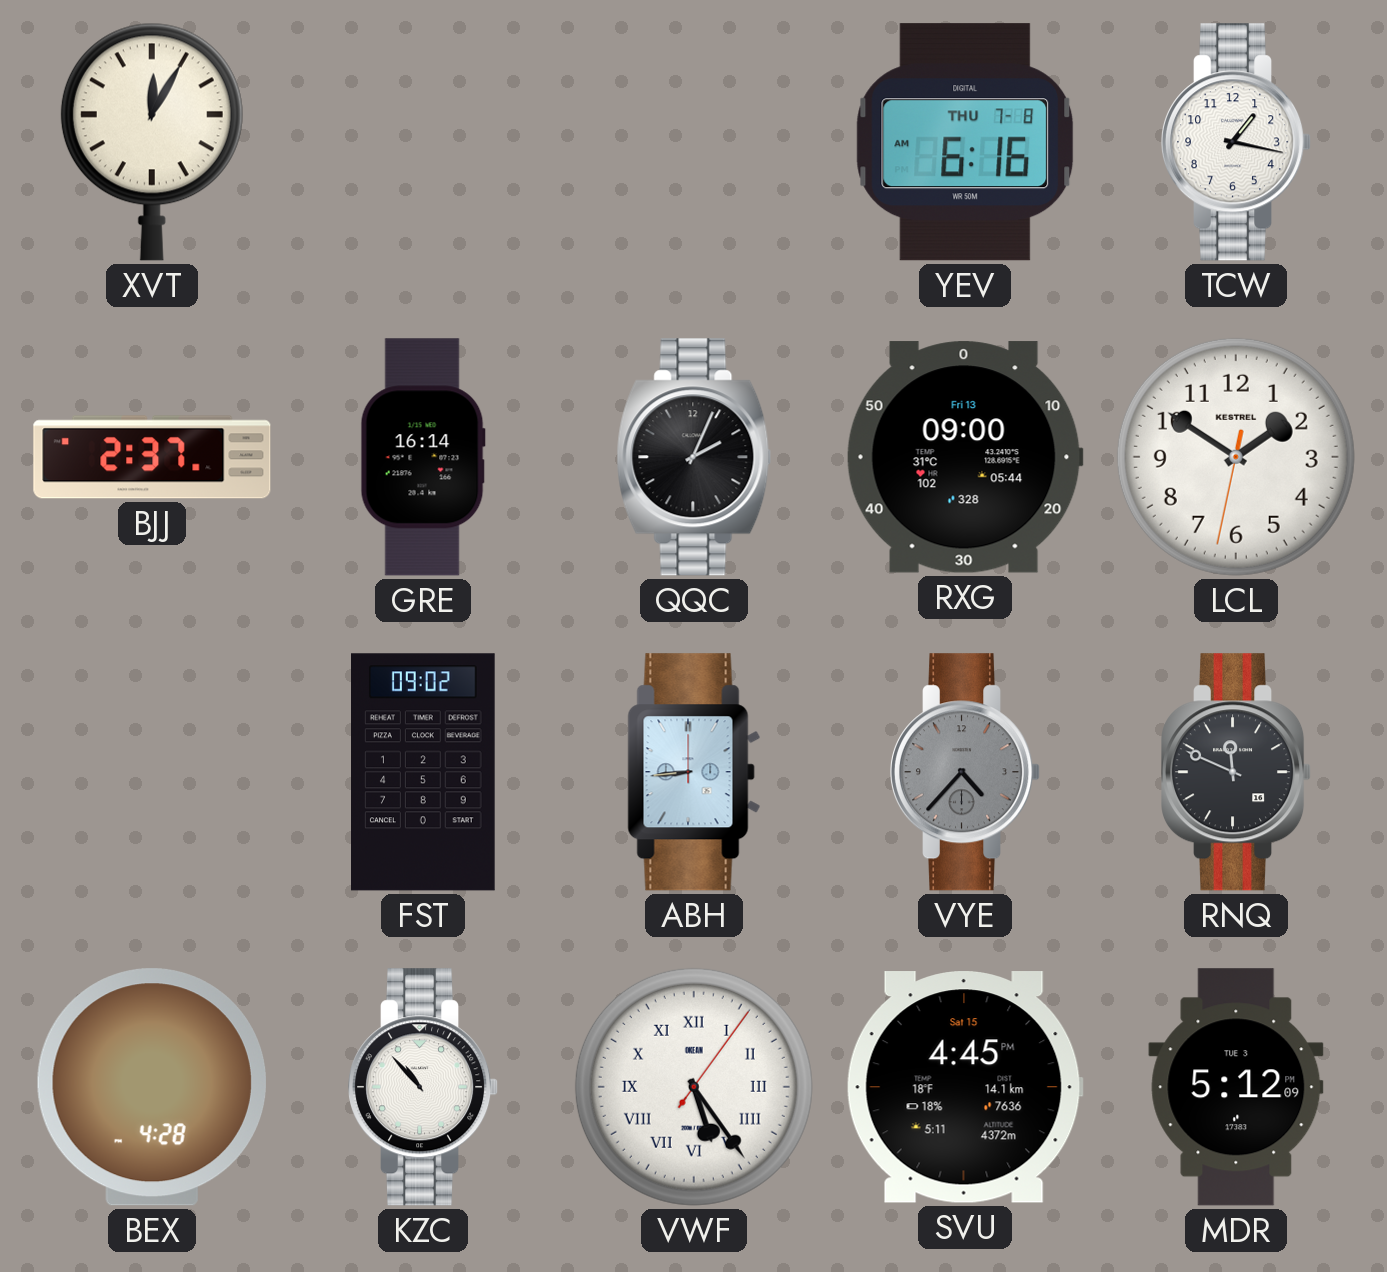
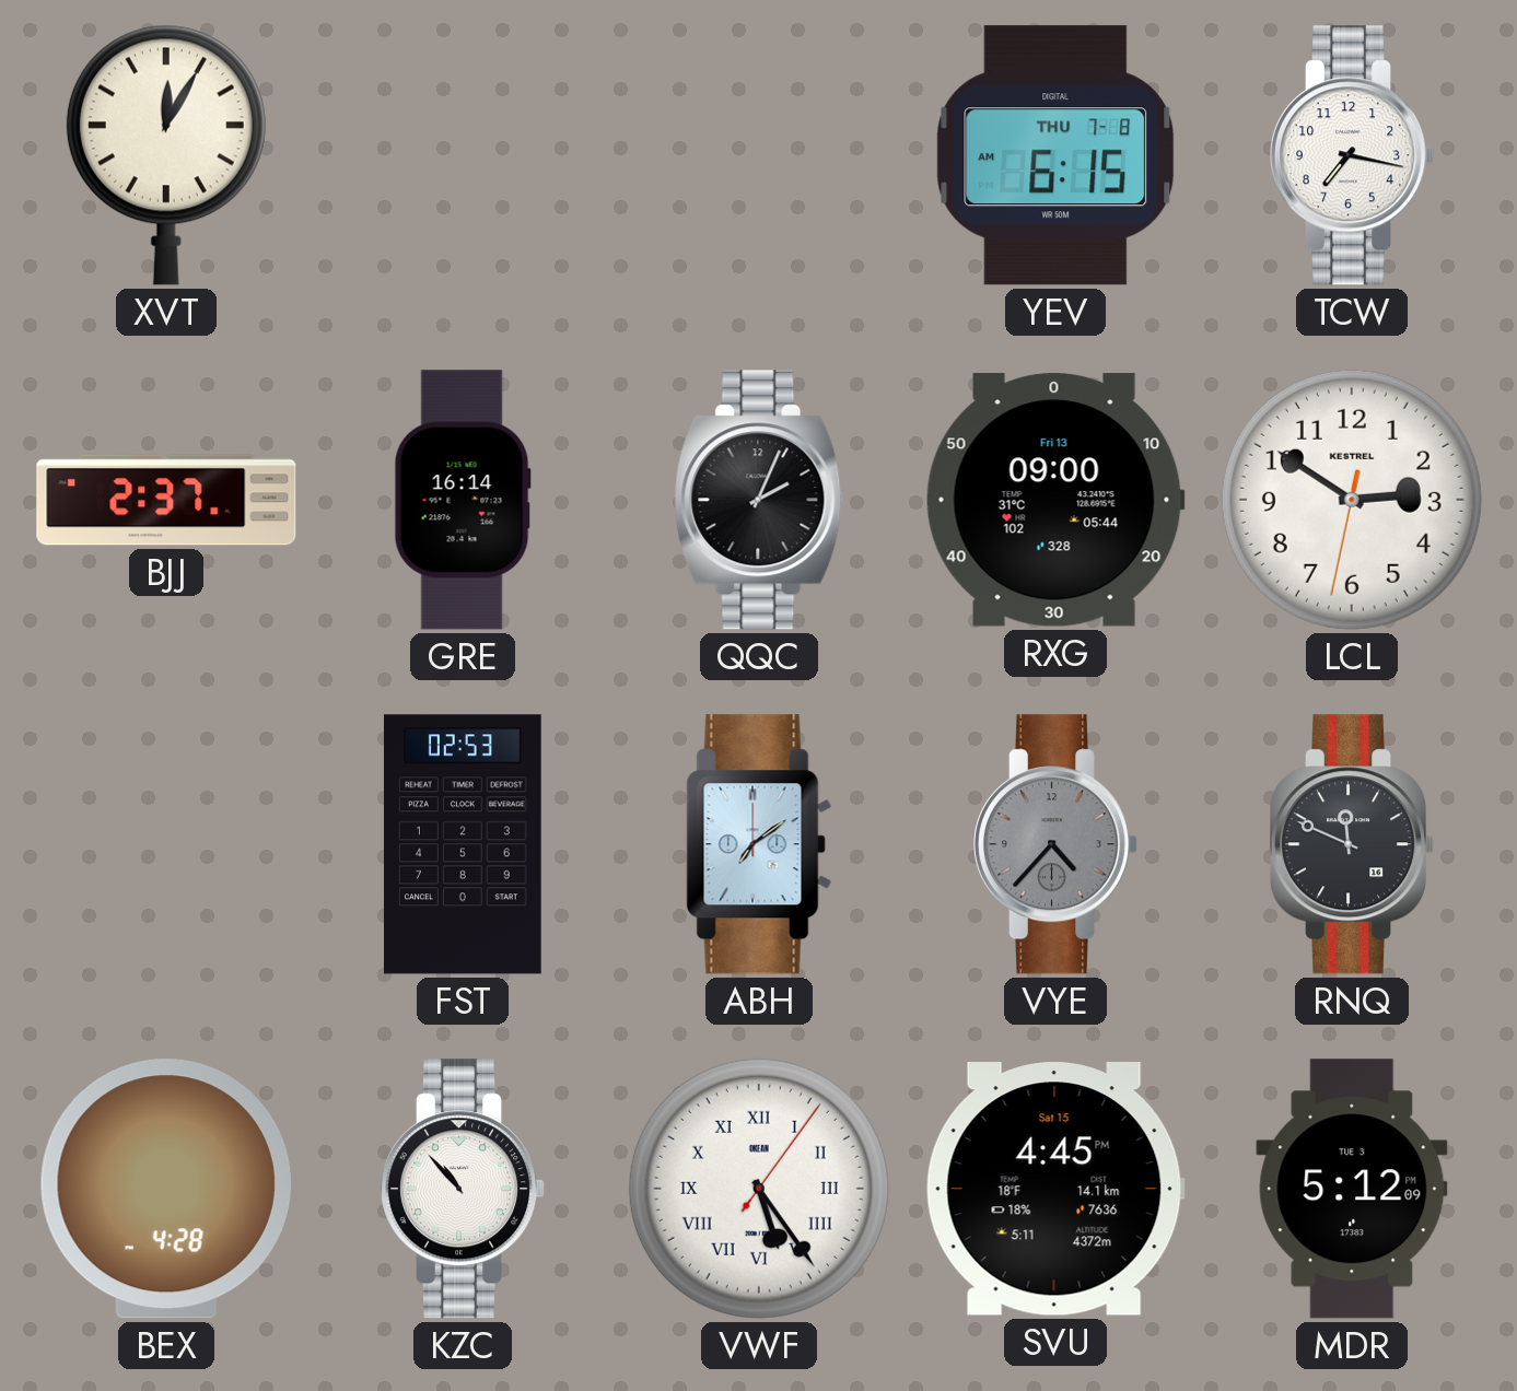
YEV: 6:16 -> 6:15 (1055, 155)
TCW: 1:17 -> 7:17 (1353, 155)
LCL: 1:50 -> 2:50 (1352, 500)
FST: 09:02 -> 02:53 (464, 844)
ABH: 8:44 -> 7:09 (759, 844)
